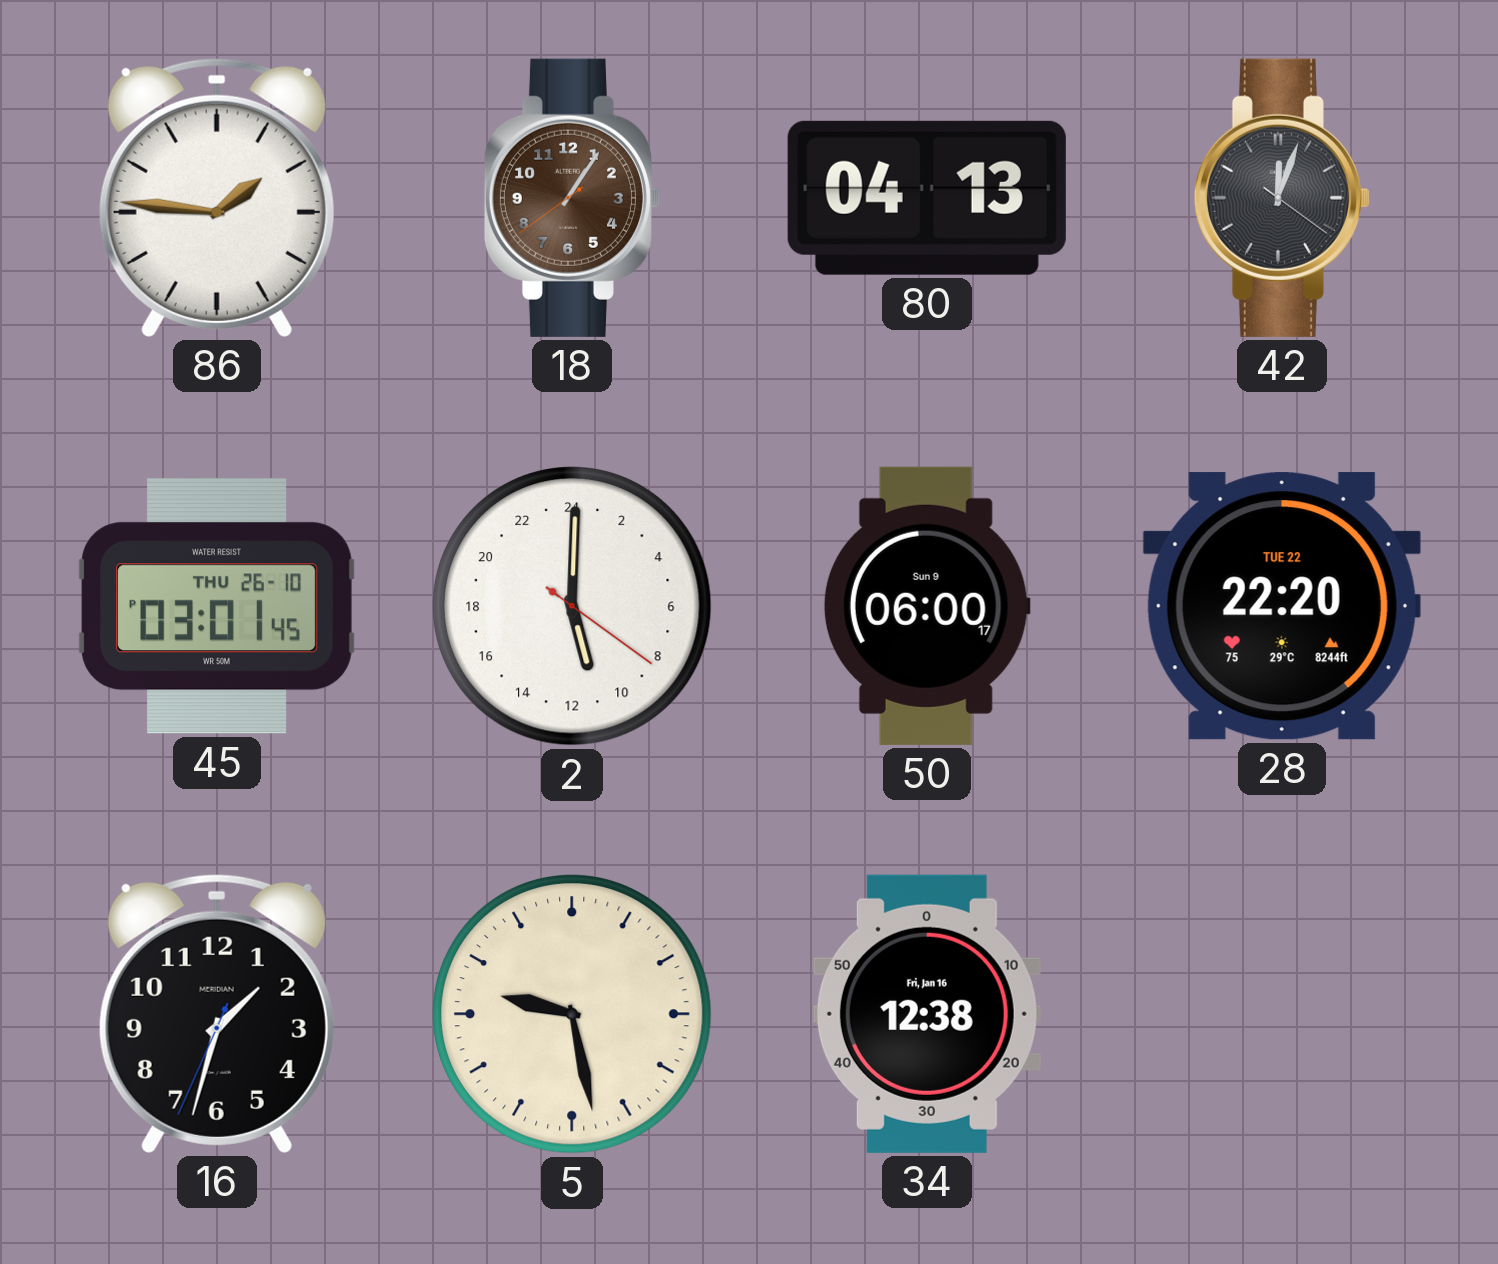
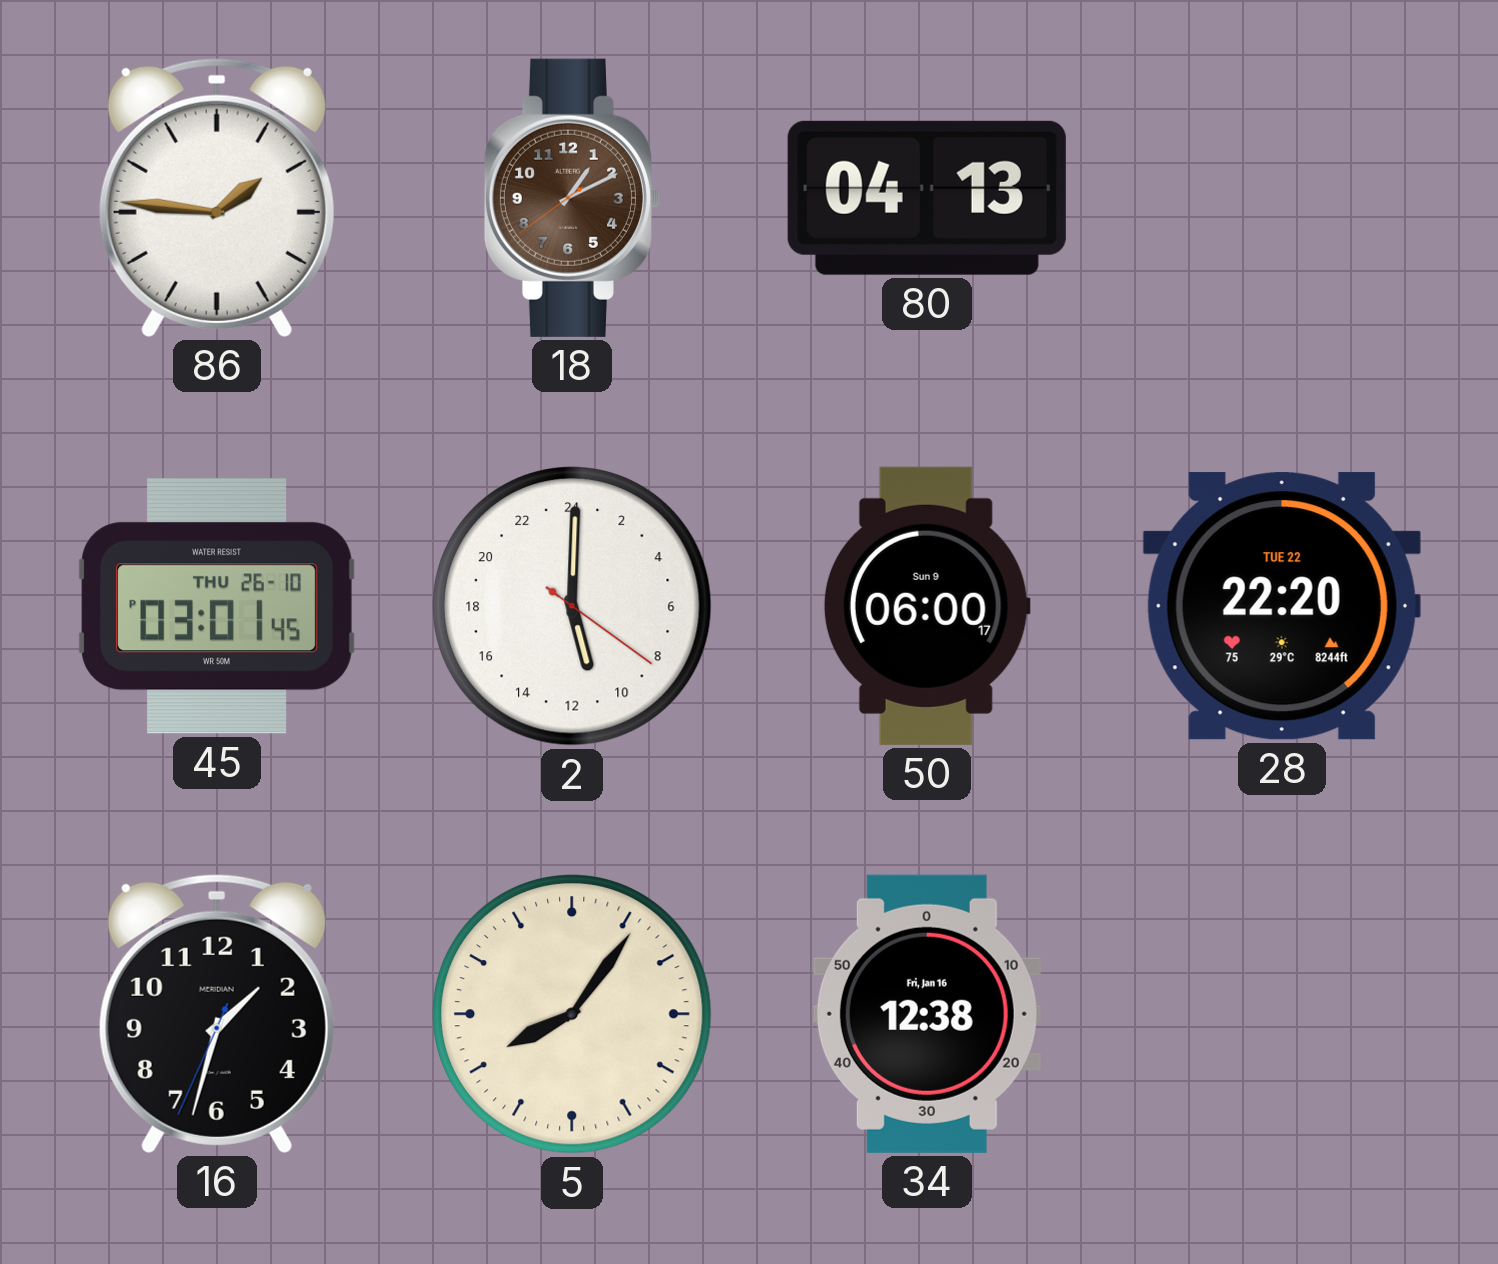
18: 1:05 -> 1:10 (572, 198)
42: 12:03 -> none (1282, 198)
5: 9:28 -> 8:06 (573, 1015)
